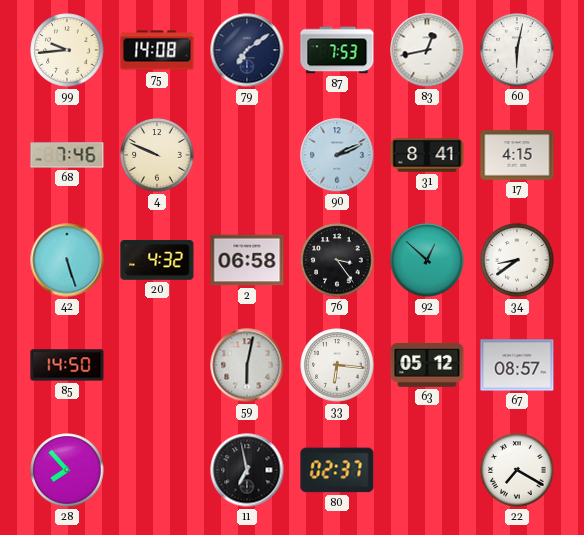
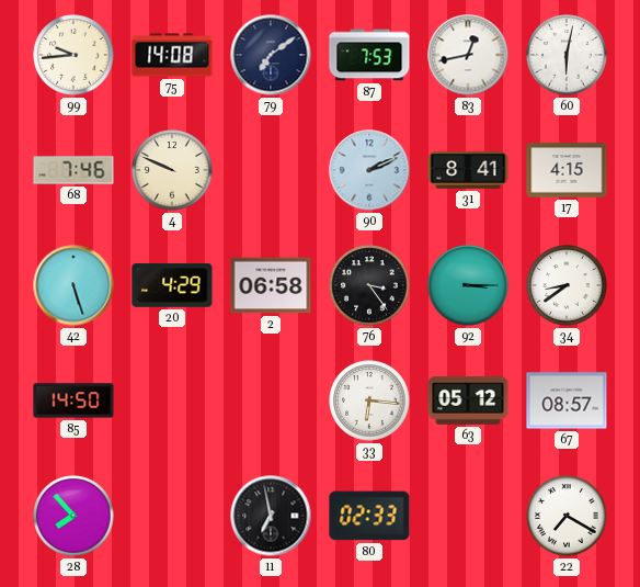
20: 4:32 -> 4:29 (172, 285)
92: 12:52 -> 3:15 (468, 285)
59: 6:02 -> none (247, 365)
80: 02:37 -> 02:33 (369, 516)
